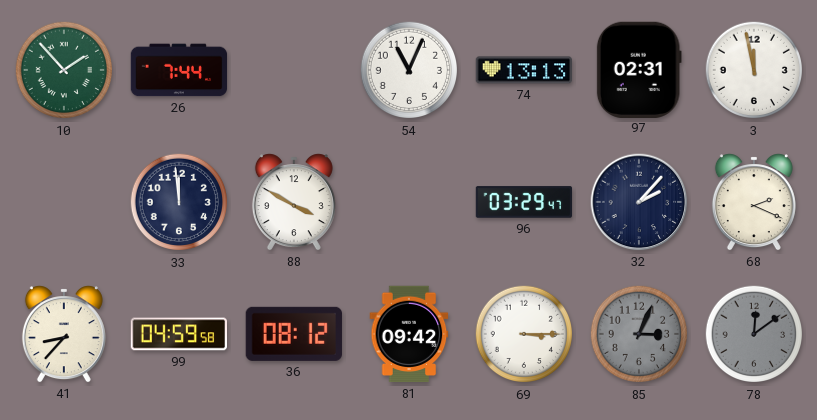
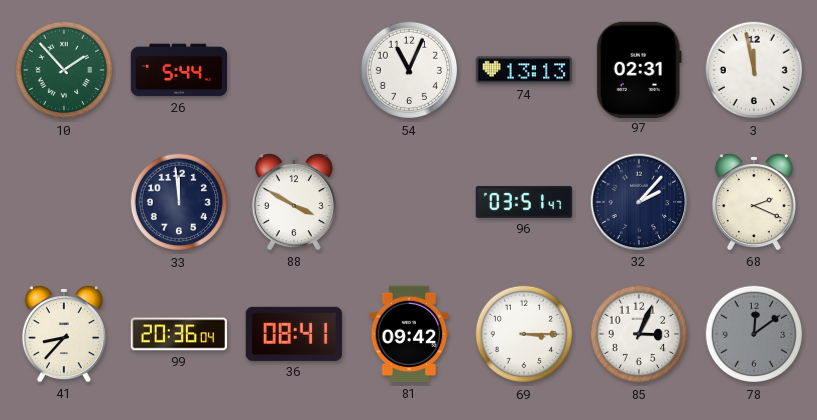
26: 7:44 -> 5:44 (179, 70)
96: 03:29 -> 03:51 (524, 202)
99: 04:59 -> 20:36 (178, 334)
36: 08:12 -> 08:41 (294, 334)
85 dial: grey -> white (639, 334)
